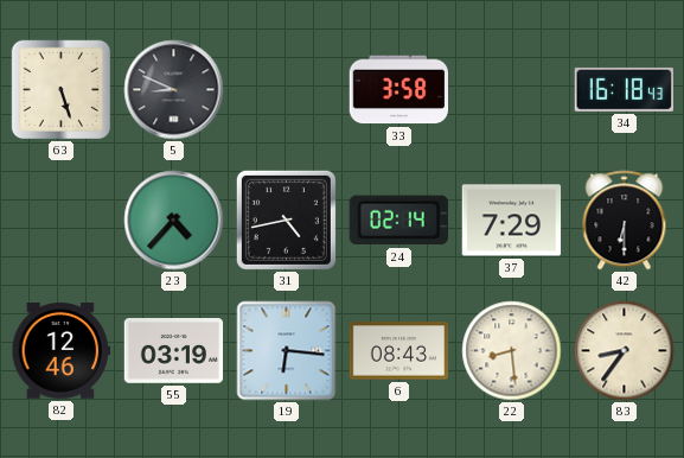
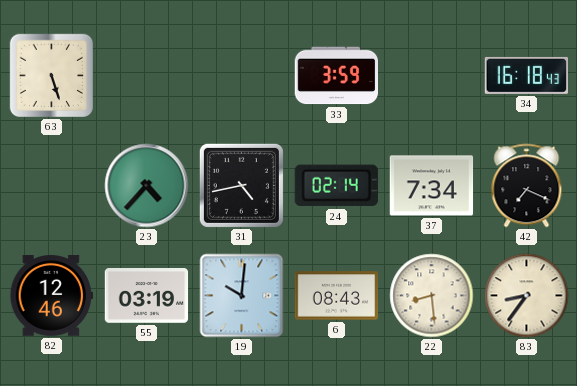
5: 8:49 -> none (174, 90)
33: 3:58 -> 3:59 (336, 76)
37: 7:29 -> 7:34 (432, 186)
42: 6:30 -> 7:19 (527, 186)
19: 6:16 -> 10:01 (242, 296)
